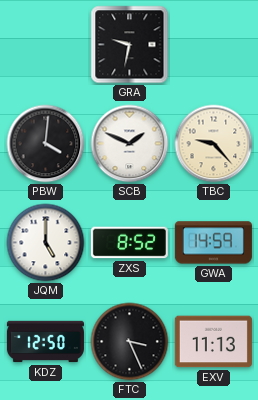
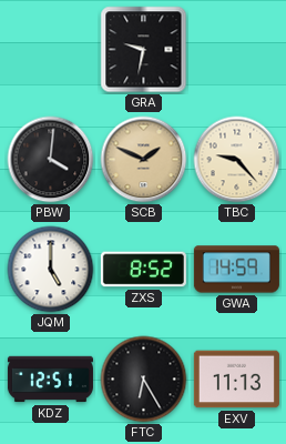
SCB dial: white -> champagne (144, 160)
KDZ: 12:50 -> 12:51 (50, 380)
FTC: 3:26 -> 6:25 (144, 380)
